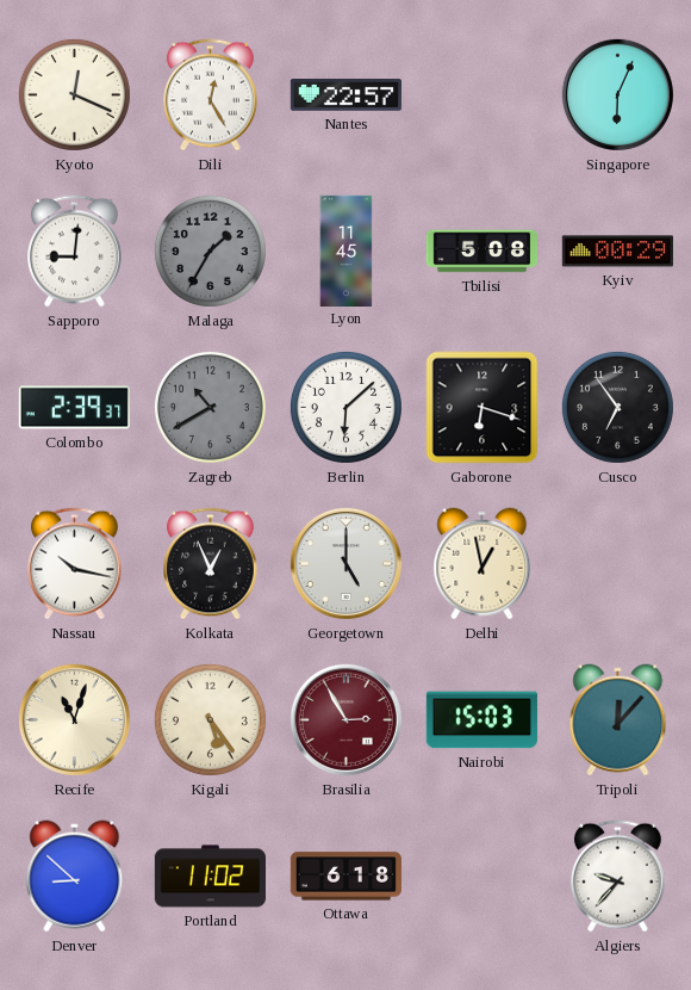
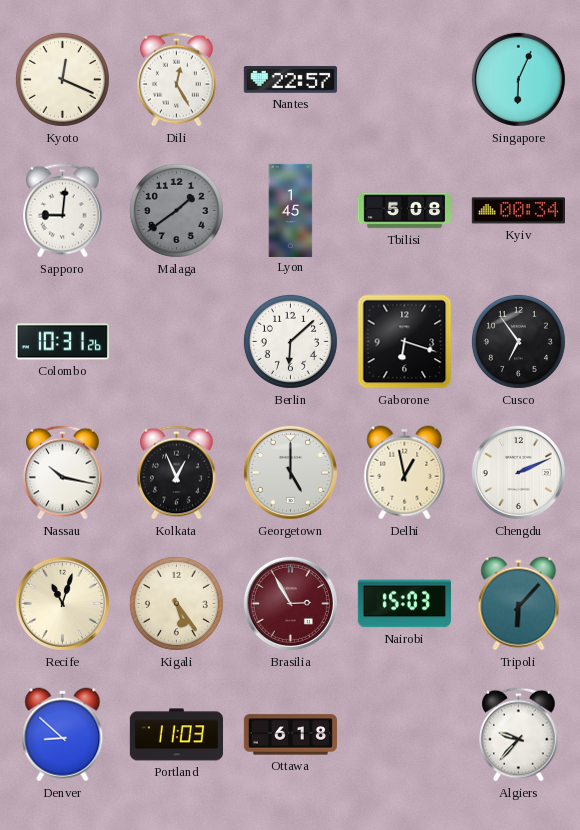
Malaga: 1:35 -> 1:39 (176, 210)
Lyon: 11:45 -> 1:45 (291, 210)
Kyiv: 00:29 -> 00:34 (518, 211)
Colombo: 2:39 -> 10:31 (62, 342)
Zagreb: 10:40 -> none (210, 407)
Chengdu: none -> 2:11 (518, 472)
Tripoli: 12:07 -> 6:07 (519, 604)
Portland: 11:02 -> 11:03 (176, 735)
